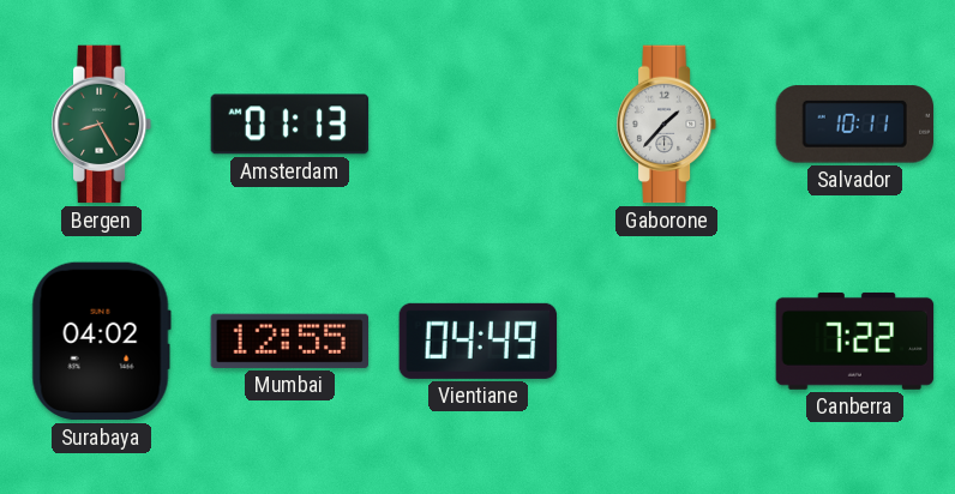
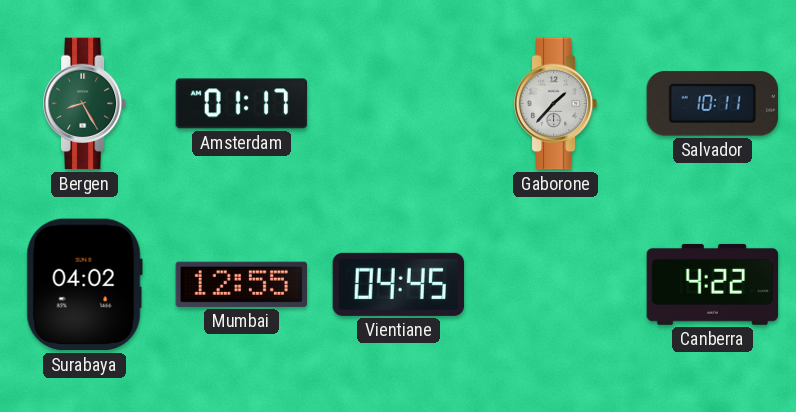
Amsterdam: 01:13 -> 01:17 (242, 104)
Vientiane: 04:49 -> 04:45 (399, 284)
Canberra: 7:22 -> 4:22 (713, 284)
